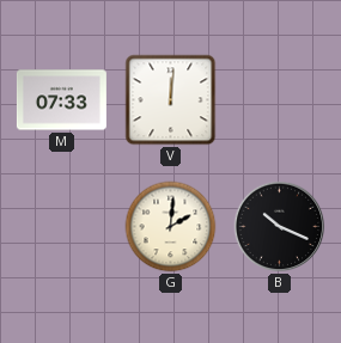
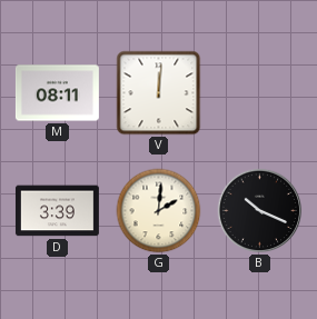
M: 07:33 -> 08:11 (57, 93)
D: none -> 3:39 (57, 211)
